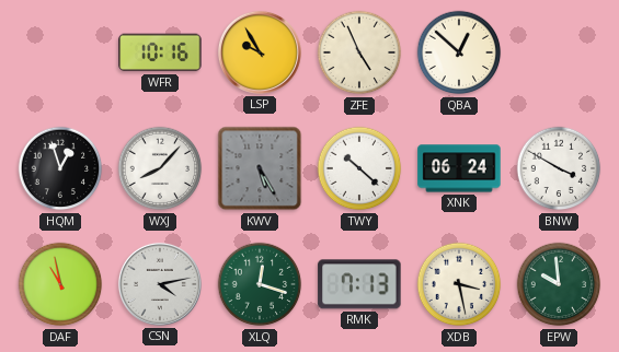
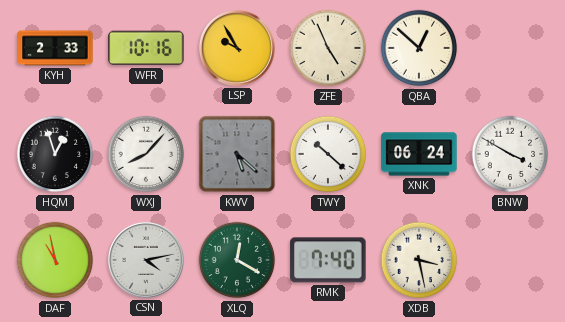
KYH: none -> 2:33 (55, 48)
KWV: 5:25 -> 5:22 (237, 154)
XLQ: 12:18 -> 12:20 (237, 260)
RMK: 7:13 -> 7:40 (328, 260)
EPW: 9:59 -> none (559, 284)
